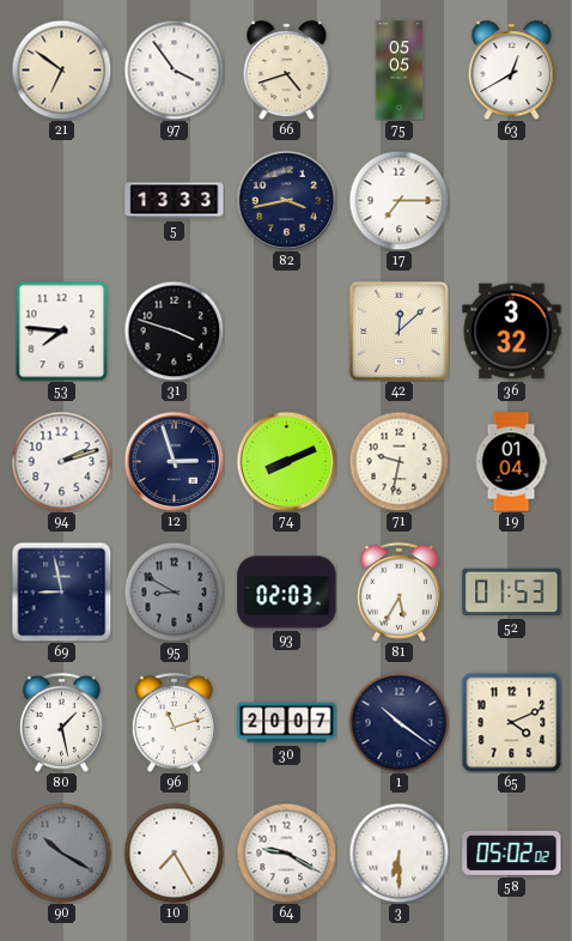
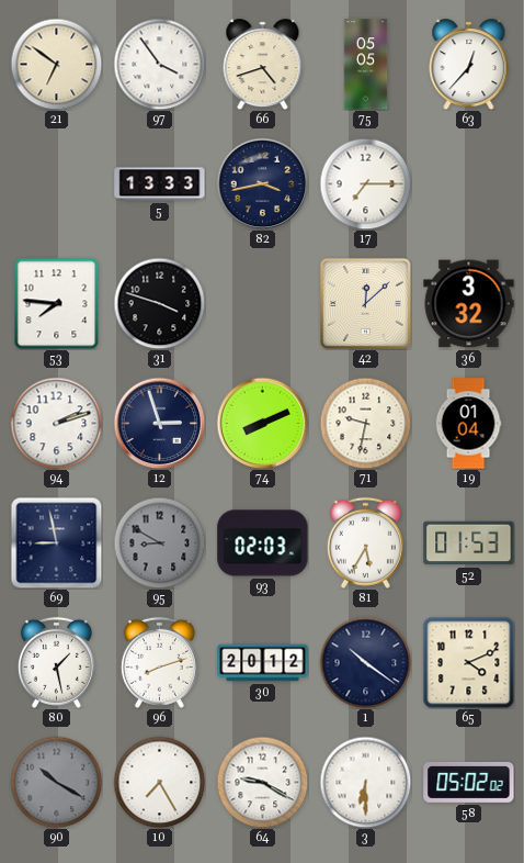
63: 12:40 -> 12:37 (469, 65)
96: 11:12 -> 8:12 (159, 662)
30: 20:07 -> 20:12 (263, 663)
